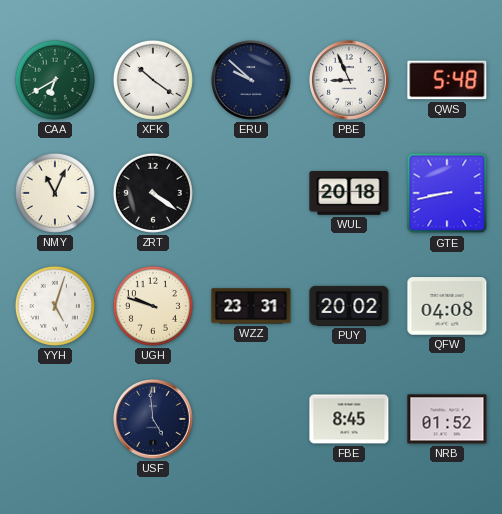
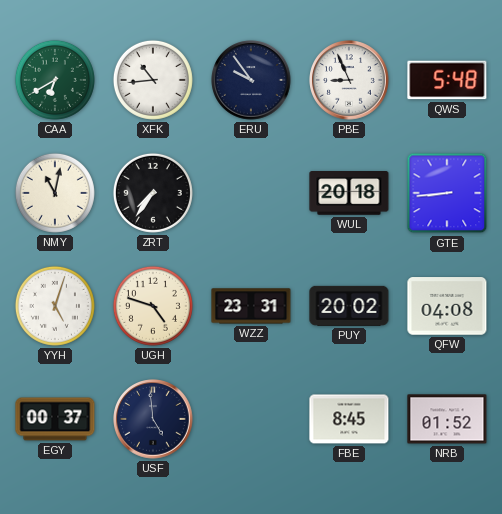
XFK: 10:21 -> 10:44 (153, 80)
ERU: 9:52 -> 9:54 (251, 80)
NMY: 11:04 -> 11:02 (55, 193)
ZRT: 4:21 -> 7:36 (153, 193)
GTE: 8:43 -> 8:44 (447, 193)
UGH: 9:48 -> 4:48 (153, 306)
EGY: none -> 00:37 (55, 419)
